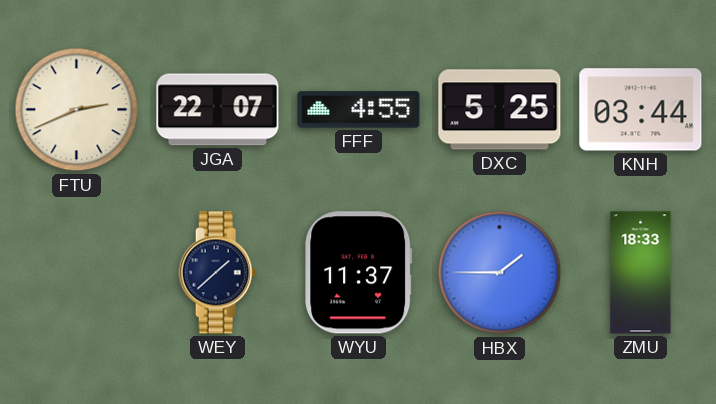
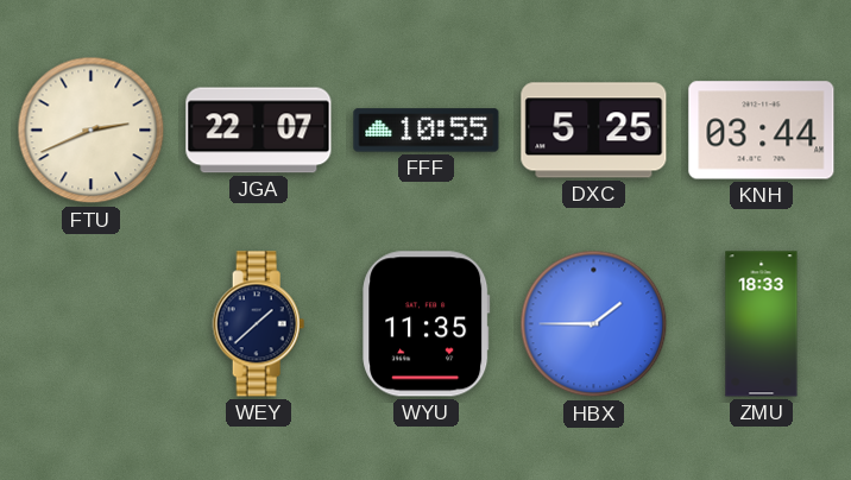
FFF: 4:55 -> 10:55 (427, 131)
WYU: 11:37 -> 11:35 (427, 324)
